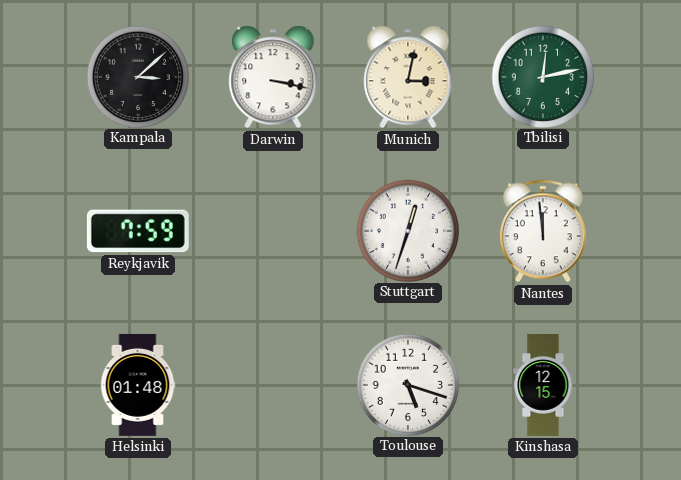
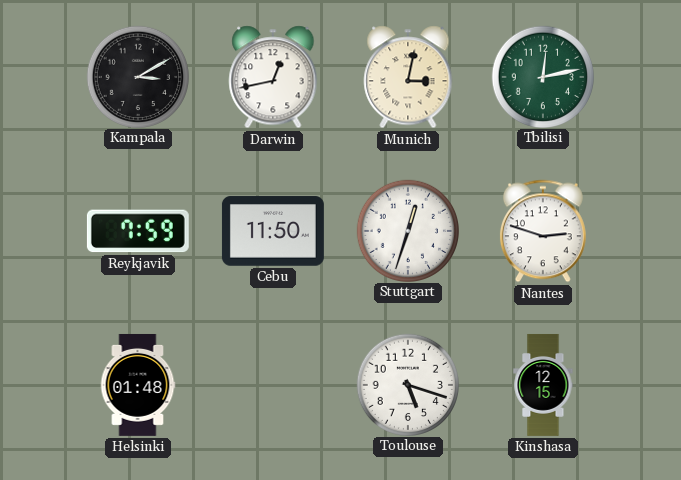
Kampala: 3:08 -> 3:10 (137, 76)
Darwin: 3:17 -> 12:43 (273, 77)
Cebu: none -> 11:50 (273, 231)
Nantes: 11:59 -> 2:48 (543, 231)
